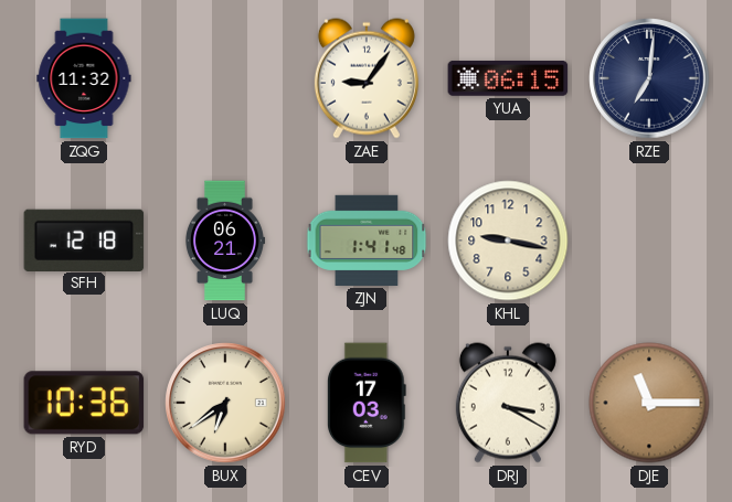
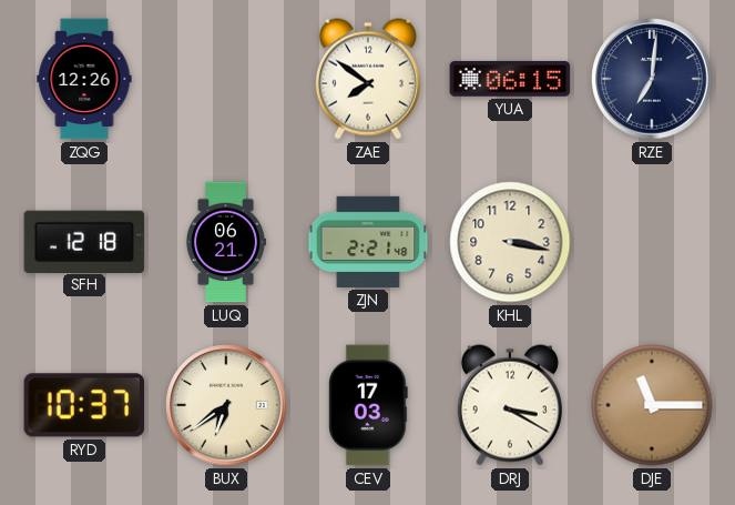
ZQG: 11:32 -> 12:26 (84, 79)
ZAE: 9:06 -> 7:51 (368, 79)
ZJN: 1:41 -> 2:21 (368, 242)
KHL: 9:17 -> 3:17 (510, 242)
RYD: 10:36 -> 10:37 (84, 405)
